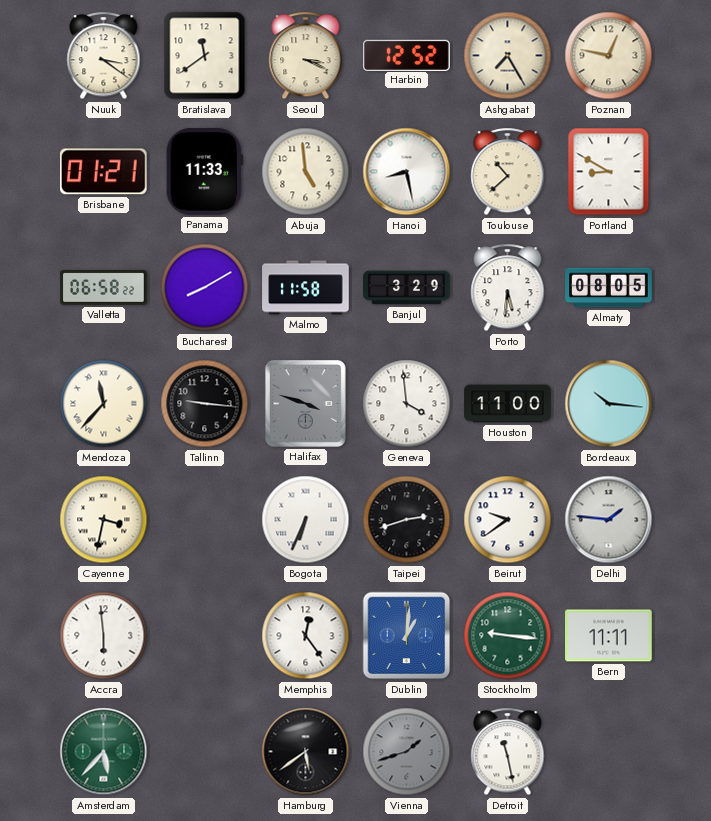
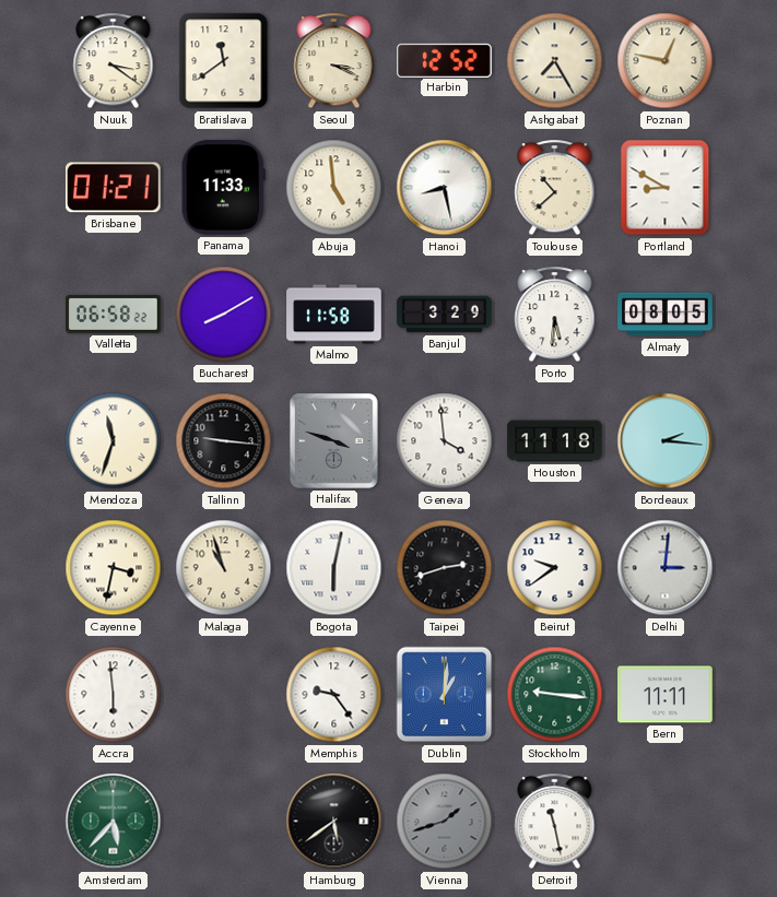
Mendoza: 11:37 -> 11:33 (114, 441)
Houston: 11:00 -> 11:18 (555, 441)
Bordeaux: 10:16 -> 2:16 (666, 441)
Malaga: none -> 10:57 (224, 568)
Bogota: 6:34 -> 6:02 (334, 568)
Delhi: 1:46 -> 3:01 (666, 568)
Memphis: 12:24 -> 9:24 (334, 695)
